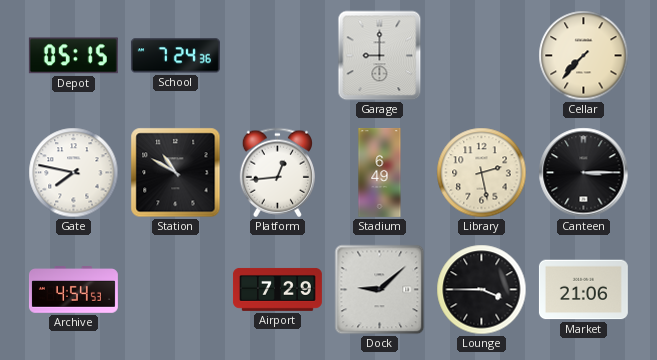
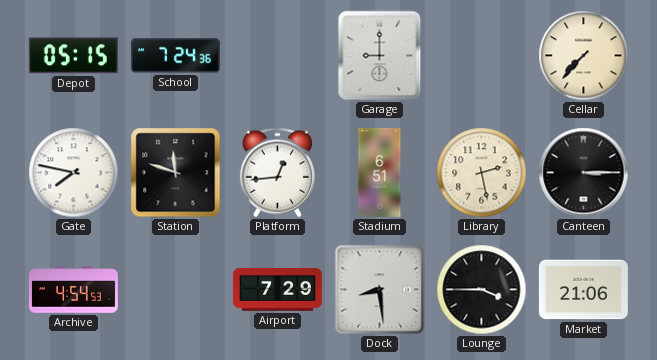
Station: 10:50 -> 11:48 (176, 173)
Stadium: 6:49 -> 6:51 (380, 172)
Dock: 9:08 -> 8:29 (380, 290)
